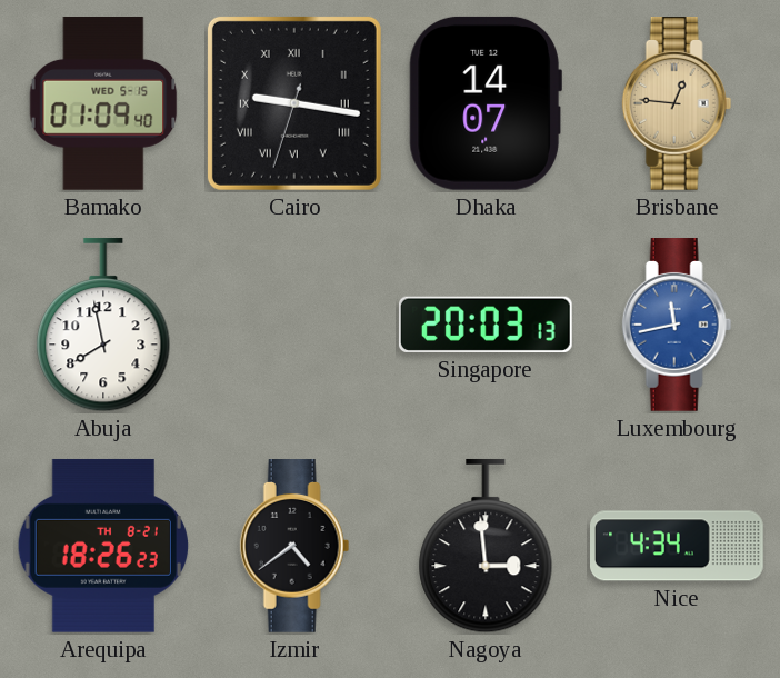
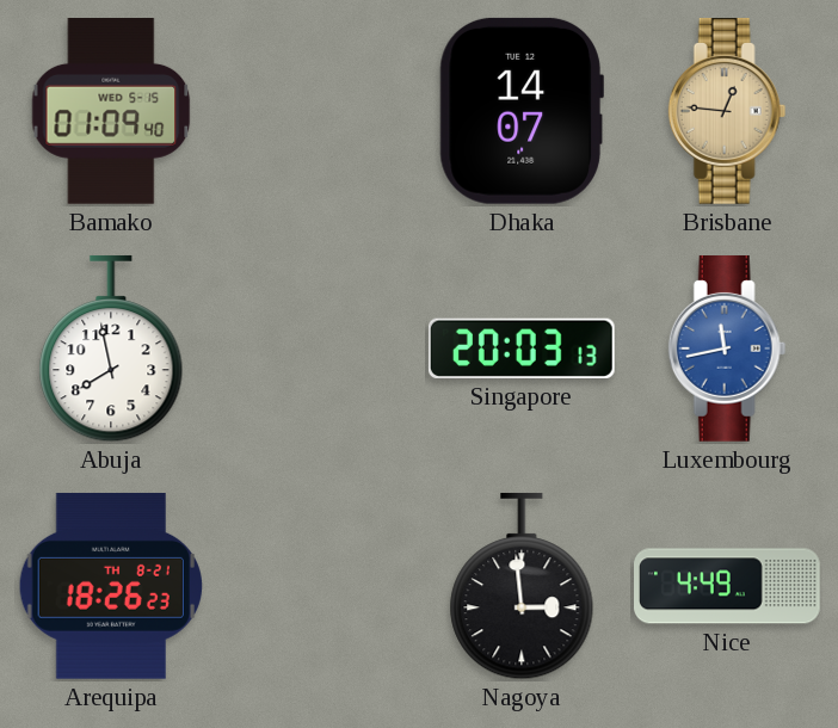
Cairo: 9:16 -> none (294, 103)
Izmir: 4:39 -> none (294, 547)
Nice: 4:34 -> 4:49 (728, 586)
